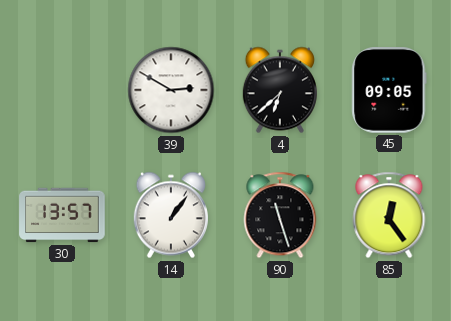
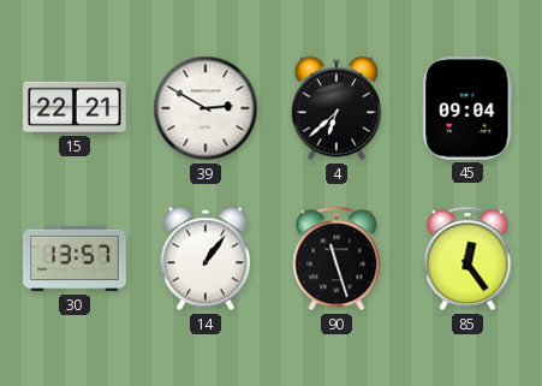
15: none -> 22:21 (75, 107)
45: 09:05 -> 09:04 (467, 108)
